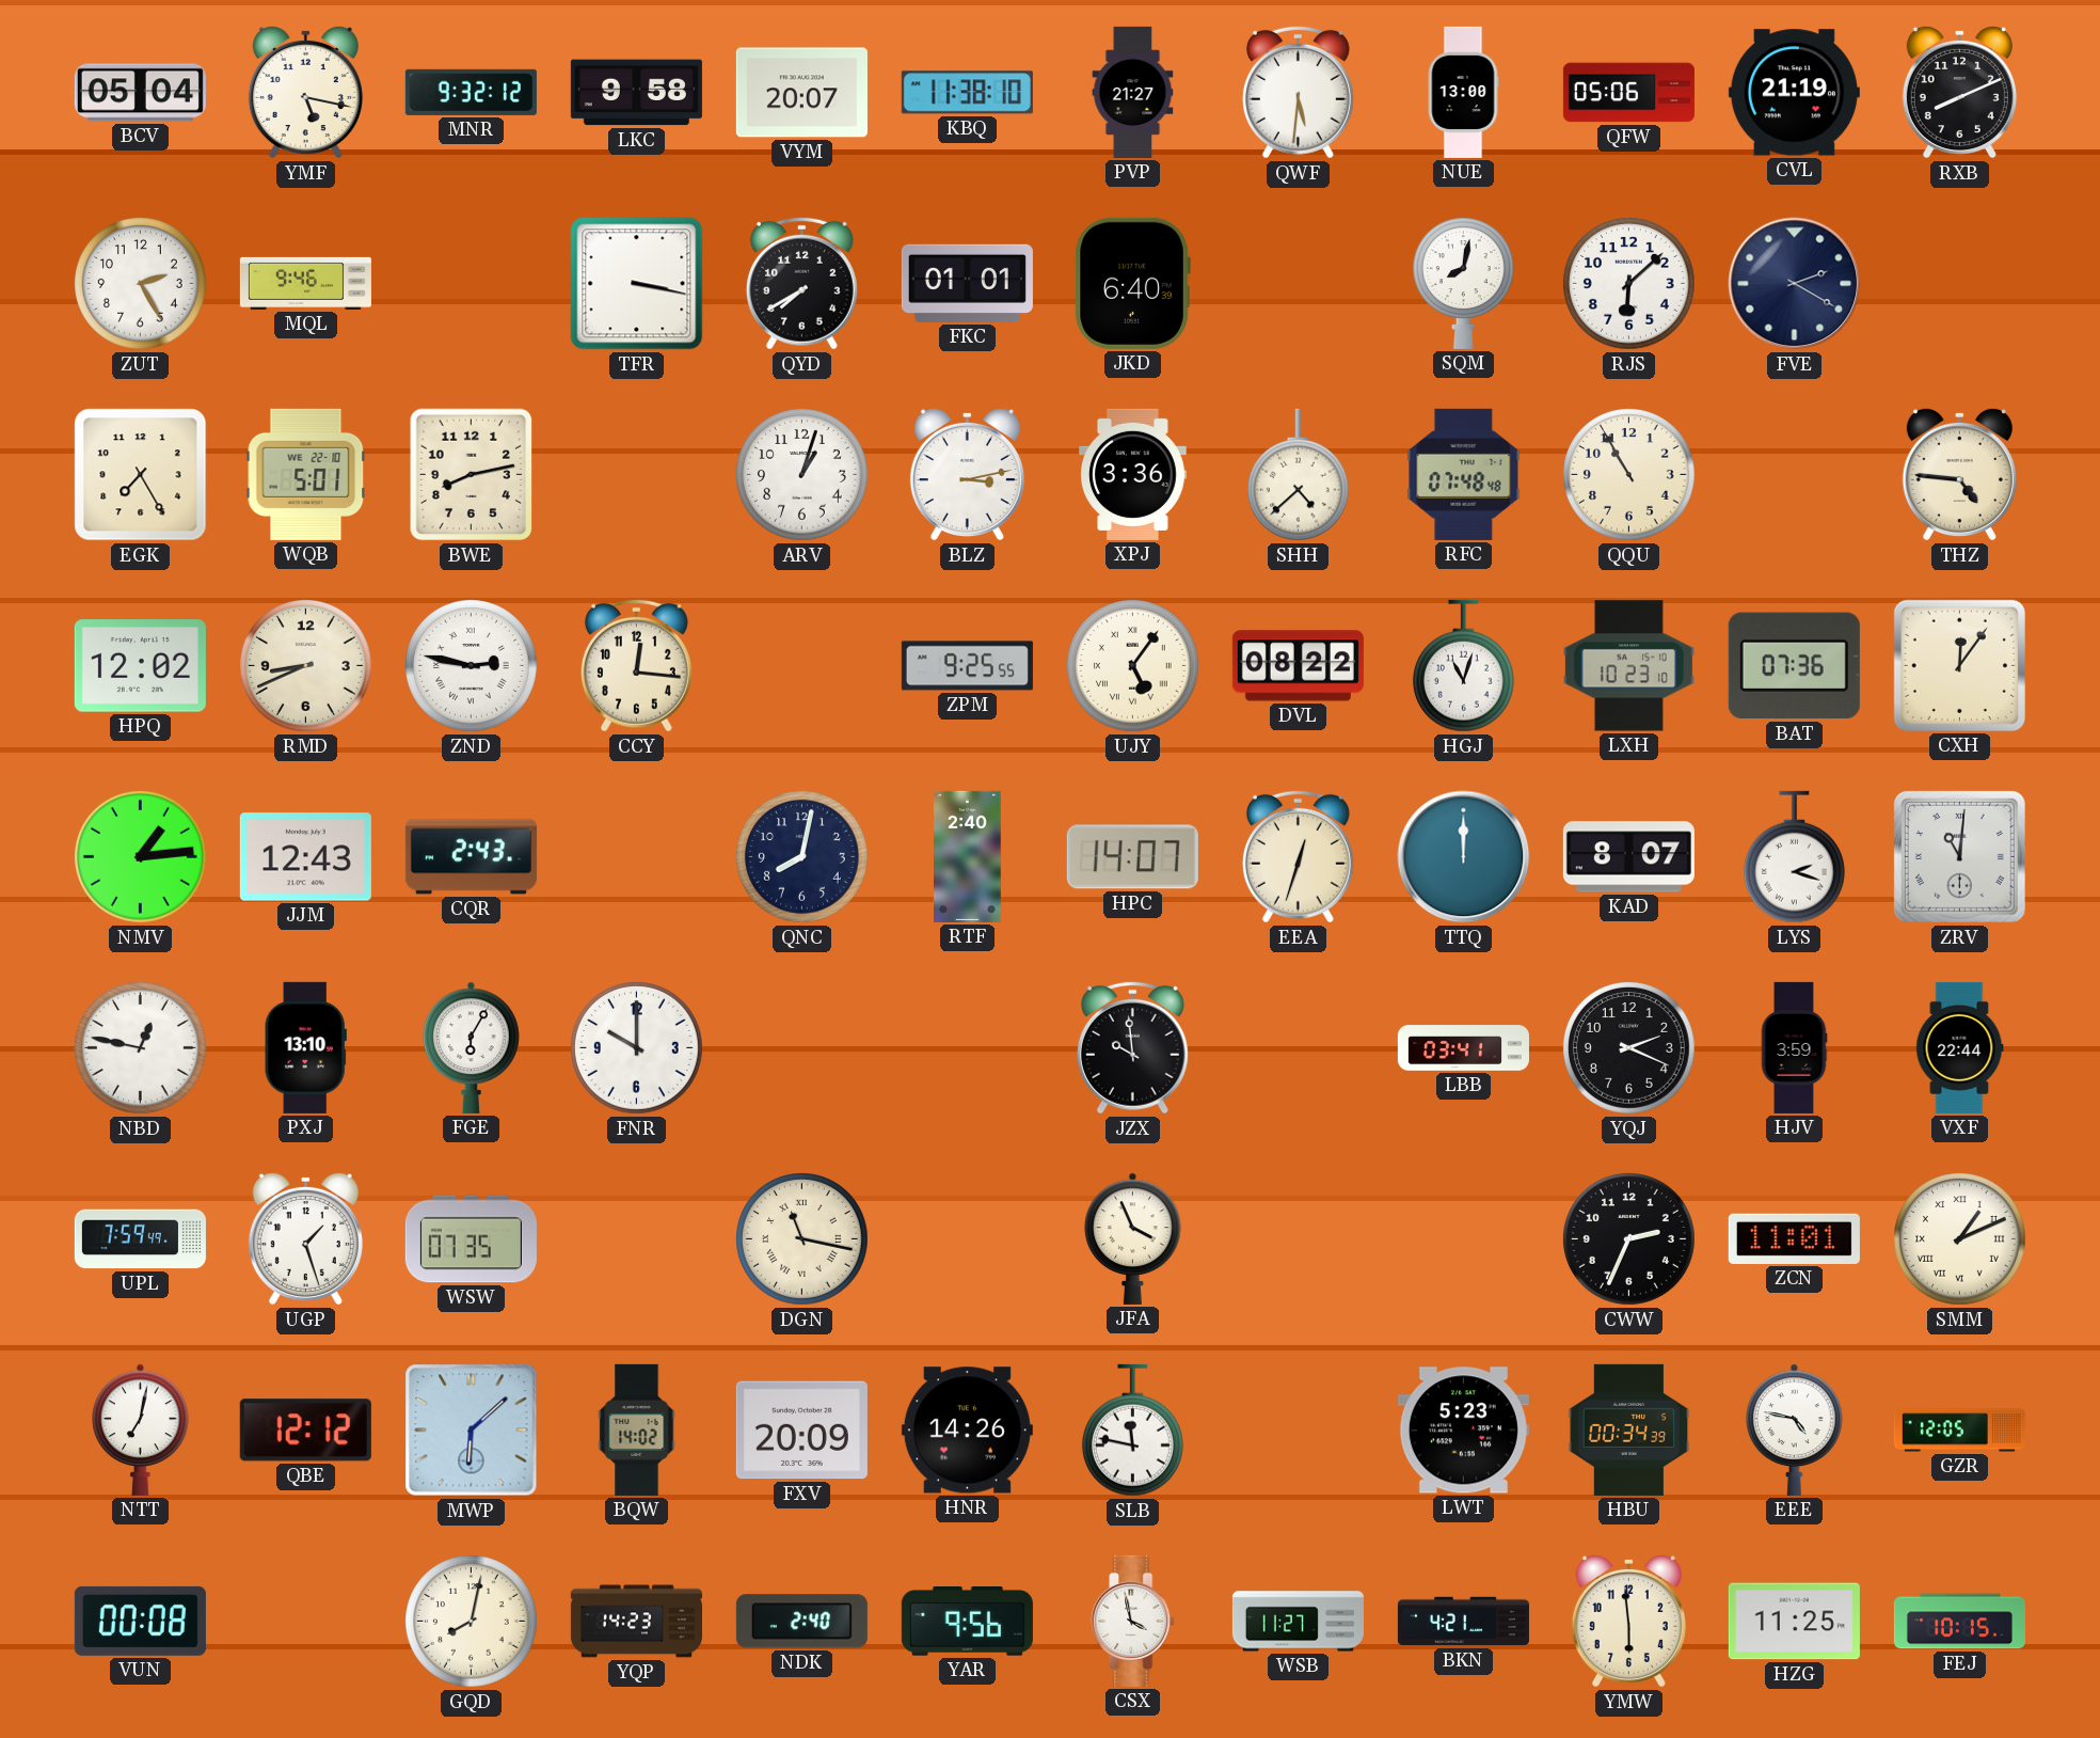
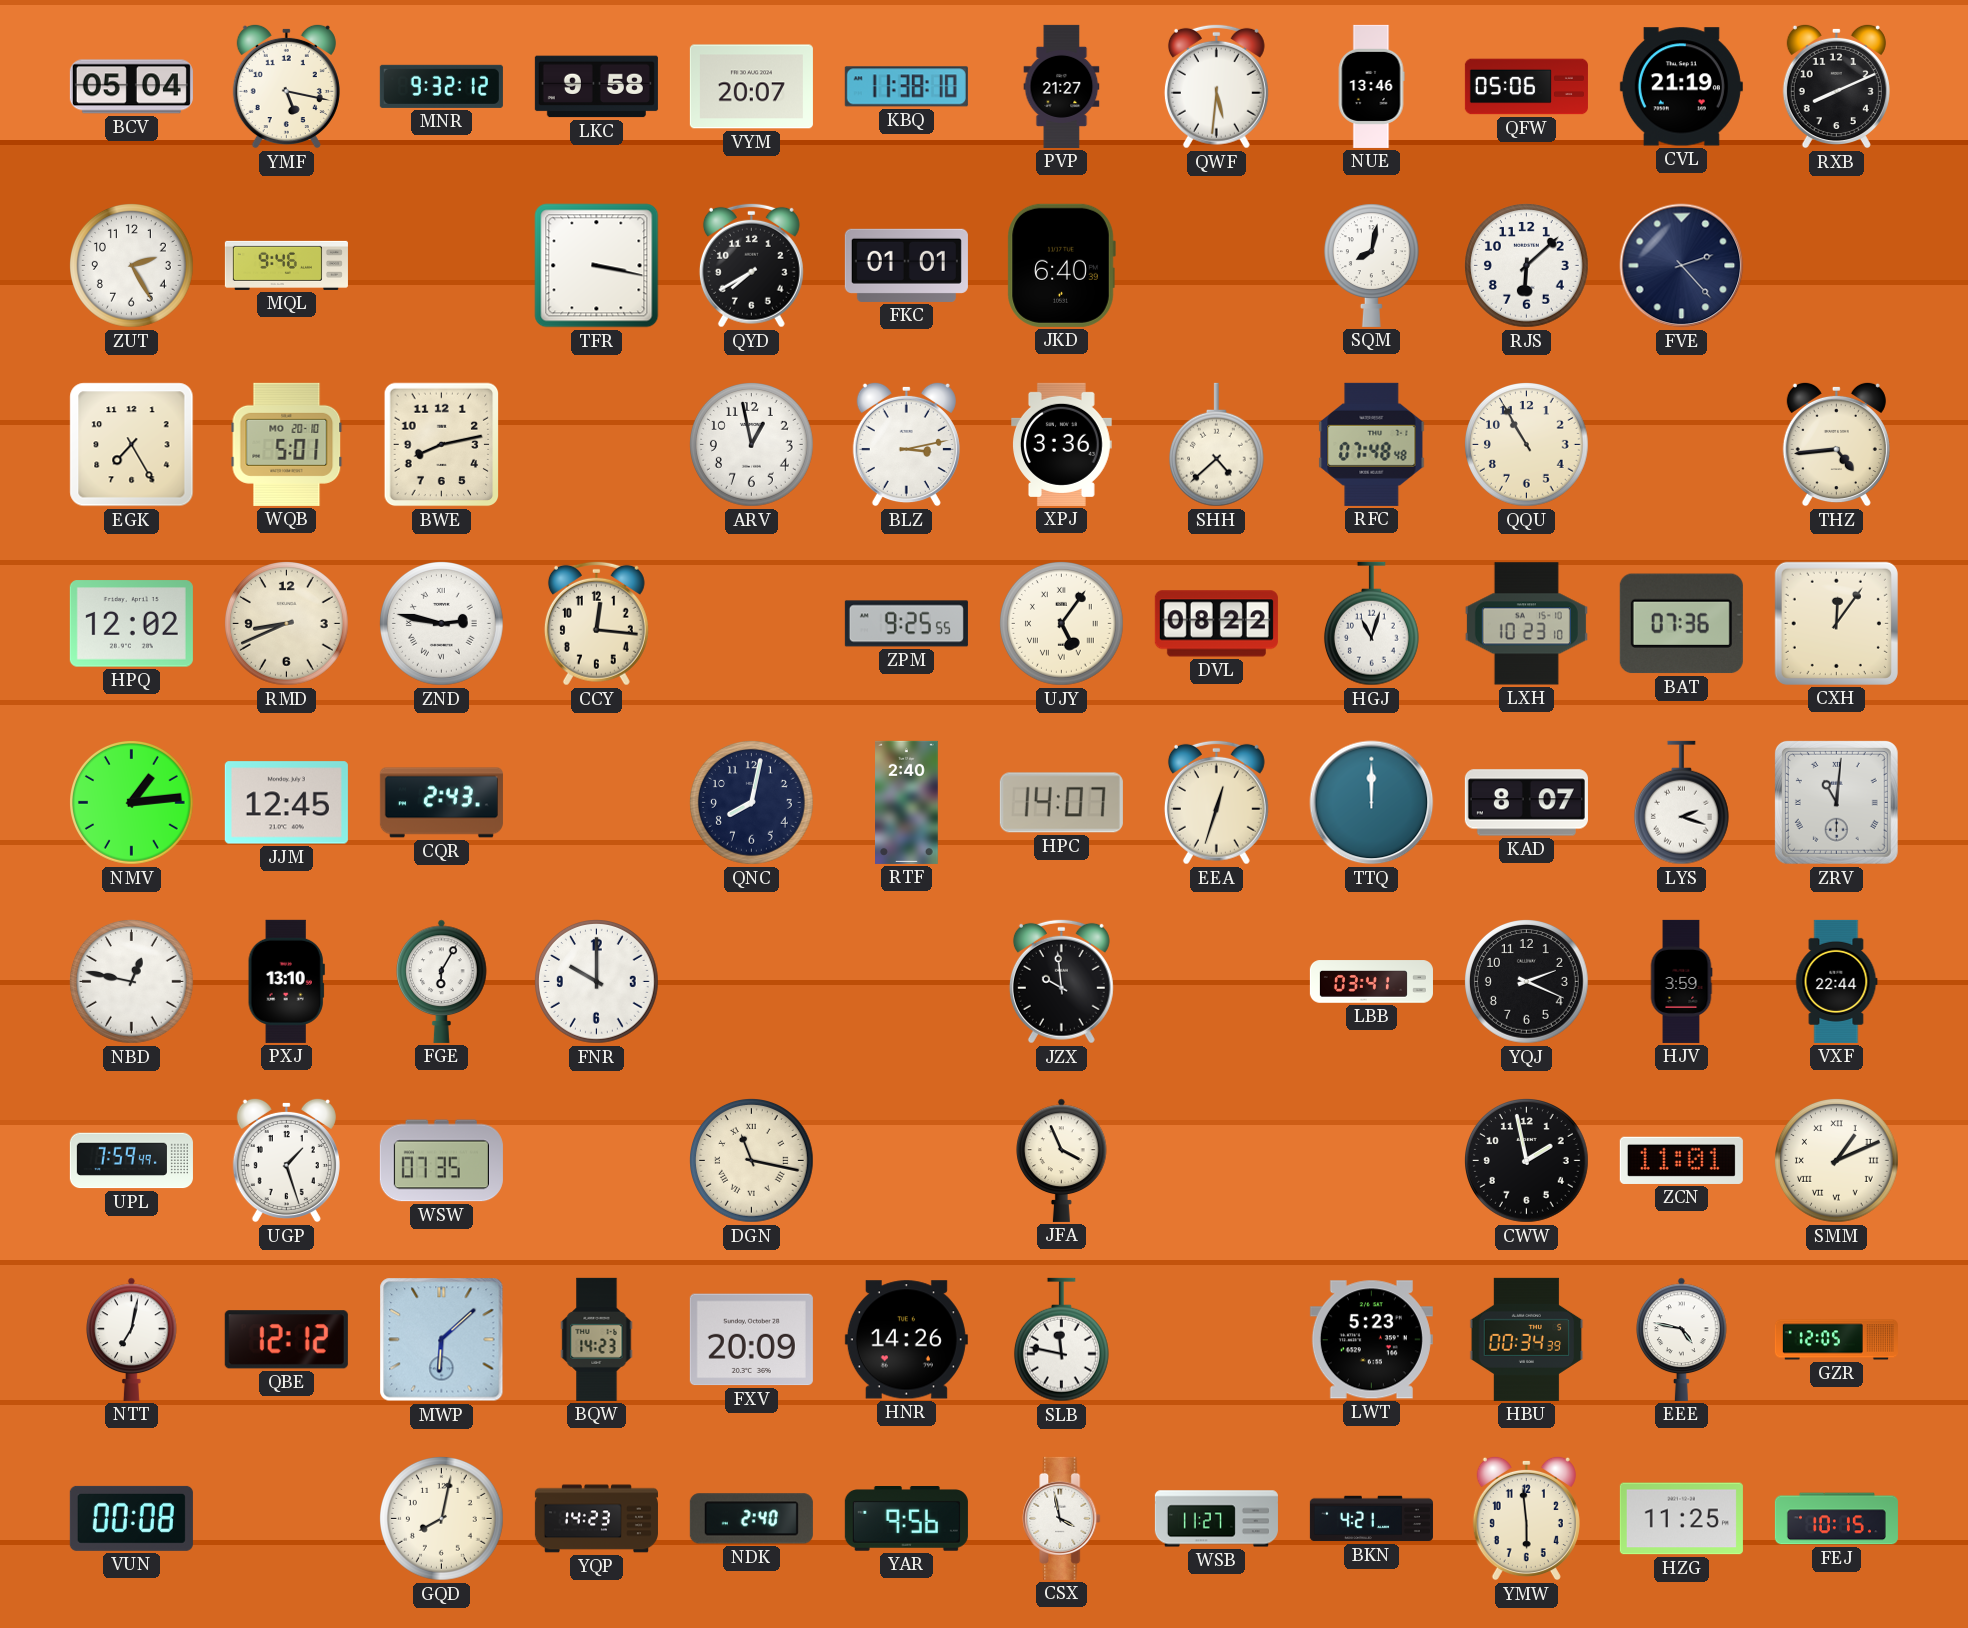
NUE: 13:00 -> 13:46 (1371, 86)
FVE: 2:20 -> 2:23 (1682, 266)
WQB date: WE 22-10 -> MO 20-10 (287, 444)
ARV: 1:03 -> 12:58 (752, 445)
THZ: 4:46 -> 4:44 (1836, 444)
JJM: 12:43 -> 12:45 (286, 803)
CWW: 2:34 -> 1:58 (1527, 1161)
BQW: 14:02 -> 14:23 (597, 1339)
